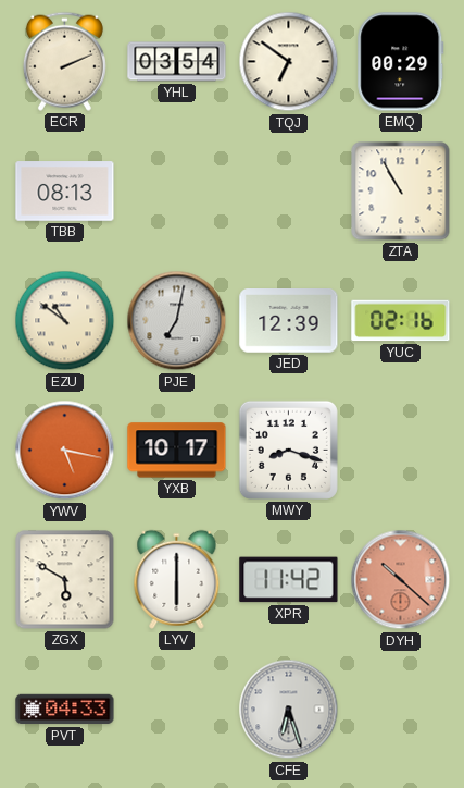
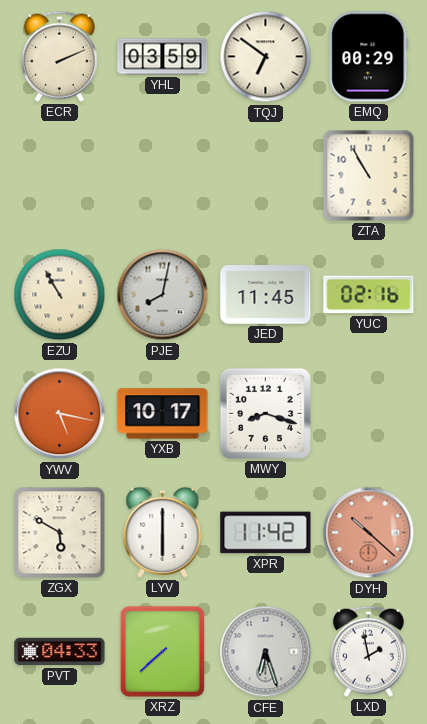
YHL: 03:54 -> 03:59 (163, 57)
TBB: 08:13 -> none (65, 192)
EZU: 10:51 -> 10:55 (60, 295)
PJE: 7:02 -> 8:02 (163, 295)
JED: 12:39 -> 11:45 (266, 295)
XRZ: none -> 7:38 (162, 651)
LXD: none -> 1:58 (368, 651)
